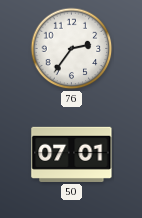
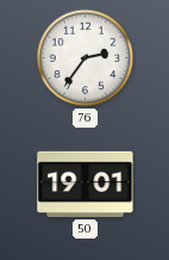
50: 07:01 -> 19:01 (86, 184)
